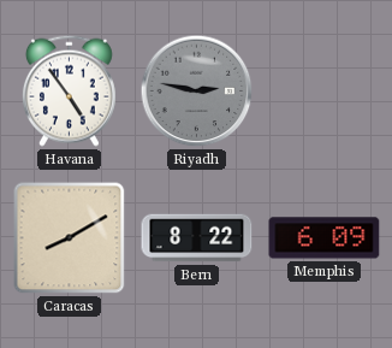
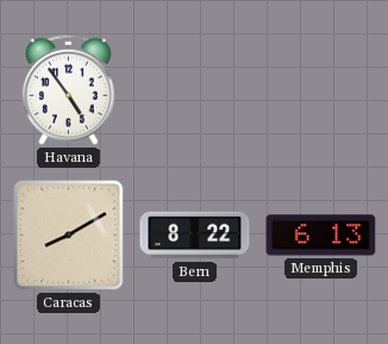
Riyadh: 2:47 -> none (197, 92)
Memphis: 6:09 -> 6:13 (321, 236)
